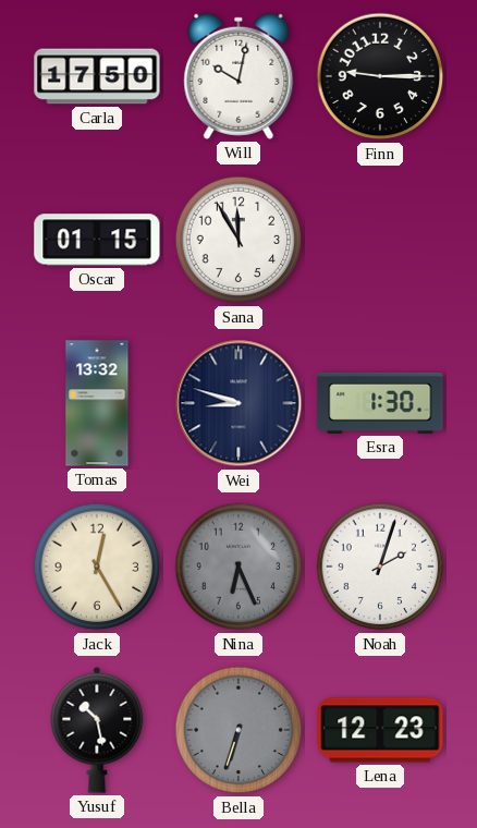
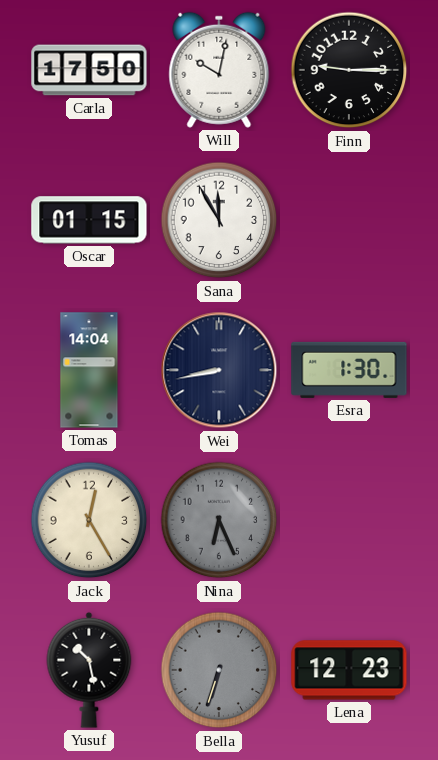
Tomas: 13:32 -> 14:04 (89, 370)
Wei: 8:48 -> 8:43 (219, 370)
Noah: 2:03 -> none (380, 567)
